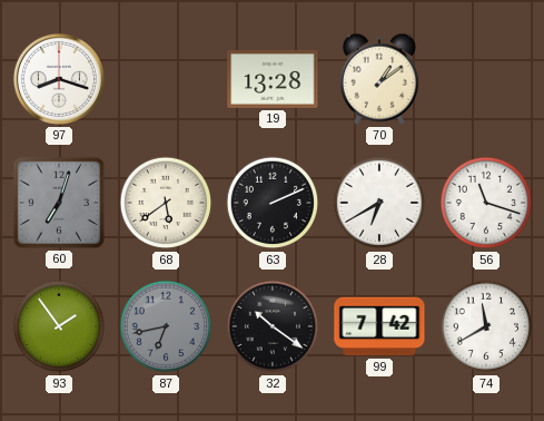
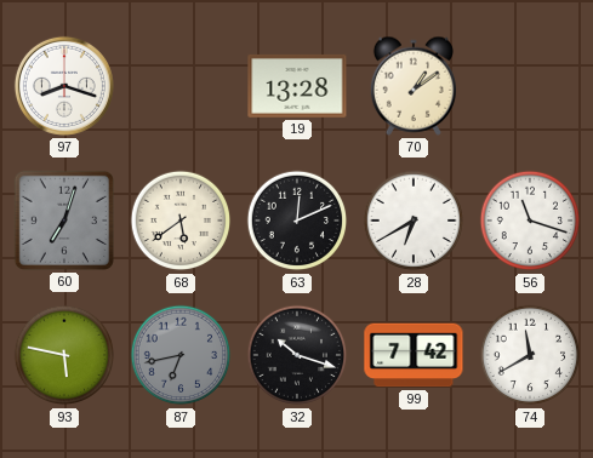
63: 2:11 -> 12:11 (297, 221)
93: 1:54 -> 5:47 (64, 355)
32: 10:21 -> 10:18 (297, 355)
